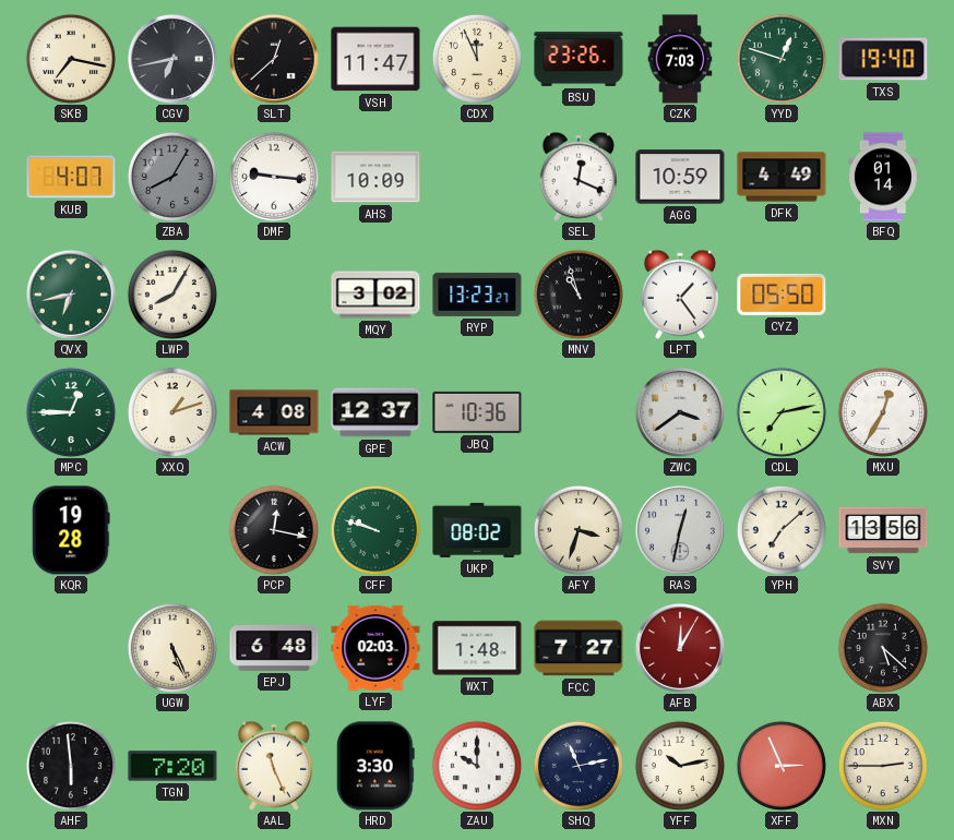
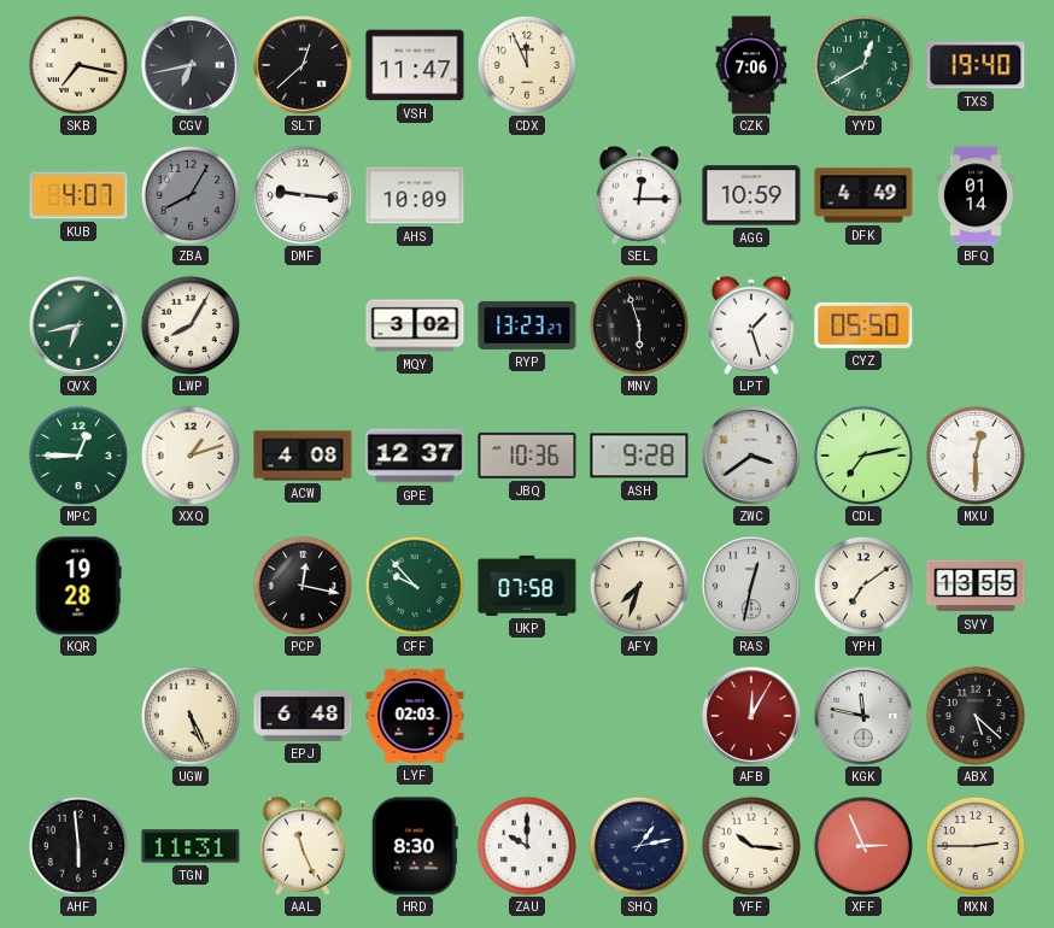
BSU: 23:26 -> none (579, 60)
CZK: 7:03 -> 7:06 (751, 65)
YYD: 12:48 -> 12:40 (863, 65)
SEL: 12:19 -> 12:15 (639, 195)
MNV: 10:57 -> 5:57 (639, 325)
LPT: 1:24 -> 1:27 (751, 325)
ASH: none -> 9:28 (639, 456)
MXU: 12:35 -> 12:30 (976, 456)
CFF: 9:48 -> 9:53 (415, 586)
UKP: 08:02 -> 07:58 (527, 586)
AFY: 3:33 -> 7:33 (639, 586)
YPH: 7:08 -> 7:09 (863, 586)
SVY: 13:56 -> 13:55 (976, 586)
WXT: 1:48 -> none (477, 648)
FCC: 7:27 -> none (579, 648)
KGK: none -> 11:47 (863, 716)
TGN: 7:20 -> 11:31 (191, 846)
HRD: 3:30 -> 8:30 (415, 846)
SHQ: 11:13 -> 1:13 (639, 846)
YFF: 10:13 -> 10:16 (751, 846)
